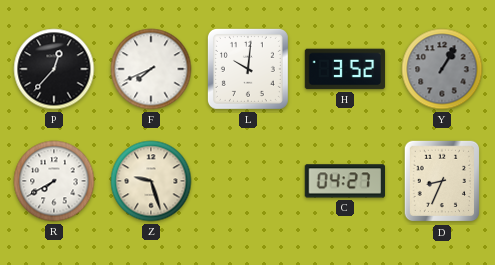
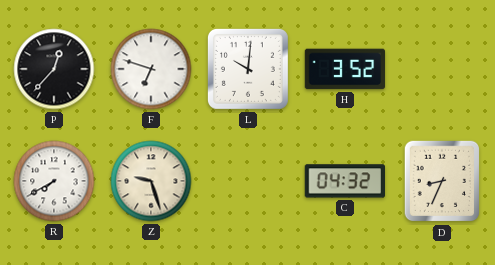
F: 7:41 -> 6:48 (151, 69)
Y: 1:05 -> none (442, 69)
C: 04:27 -> 04:32 (344, 181)
